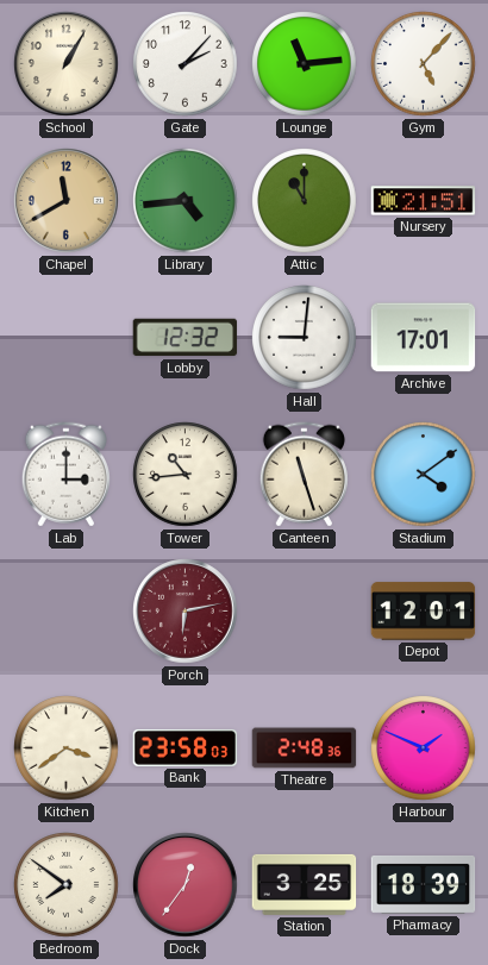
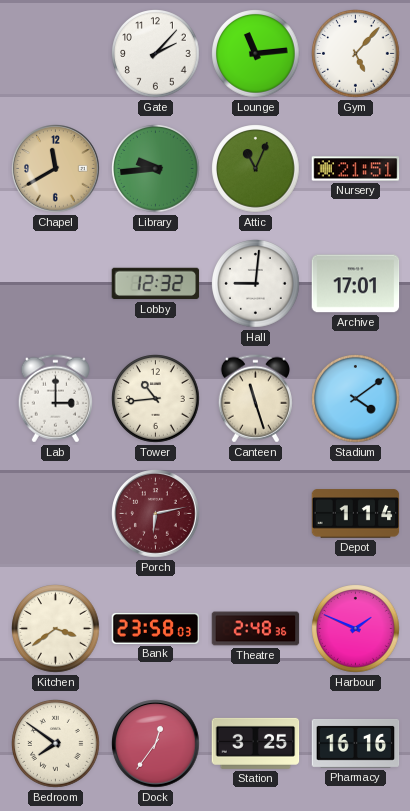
School: 1:05 -> none (67, 64)
Library: 4:44 -> 9:44 (156, 169)
Attic: 11:00 -> 11:04 (256, 169)
Depot: 12:01 -> 1:14 (356, 514)
Pharmacy: 18:39 -> 16:16 (356, 743)
